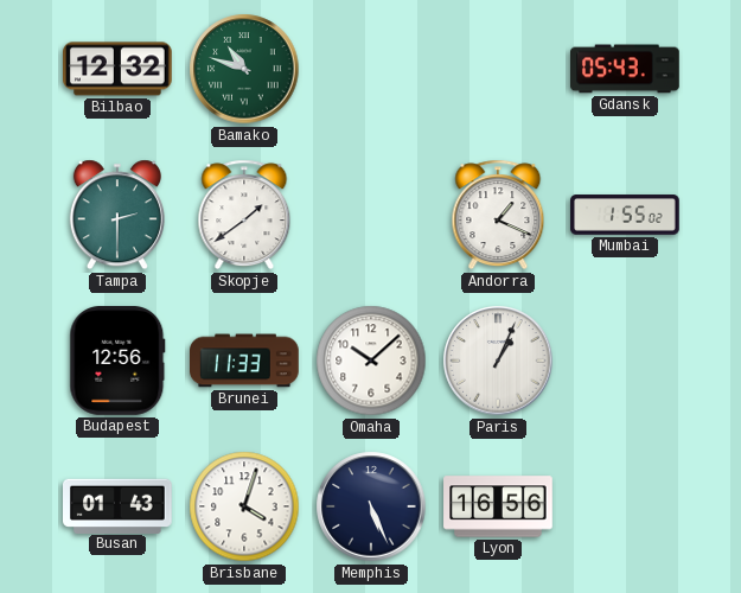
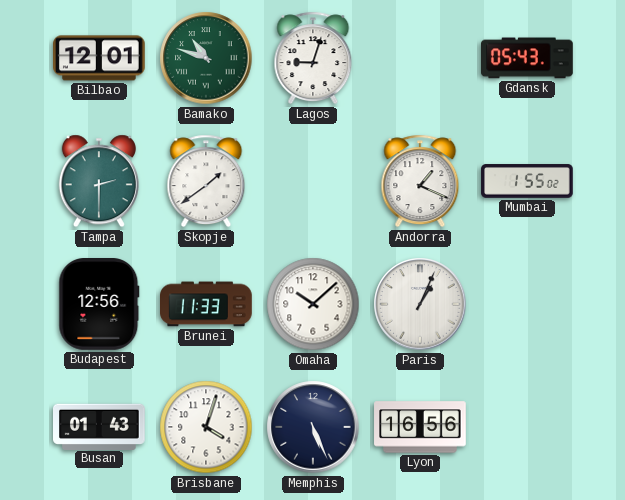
Bilbao: 12:32 -> 12:01 (100, 58)
Lagos: none -> 9:03 (313, 58)
